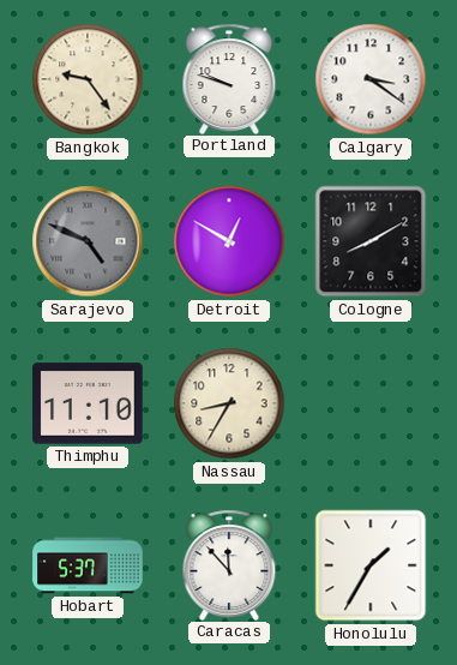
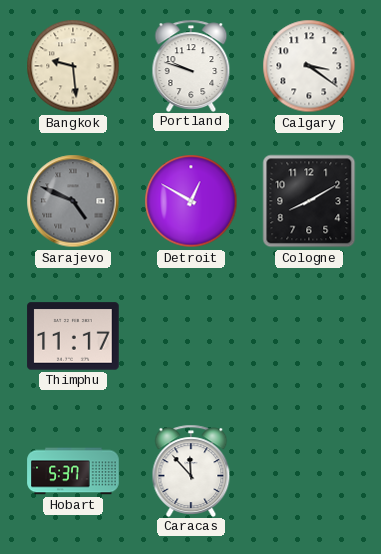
Bangkok: 9:24 -> 9:29 (73, 66)
Thimphu: 11:10 -> 11:17 (73, 336)
Nassau: 8:35 -> none (229, 403)
Honolulu: 1:35 -> none (371, 565)
